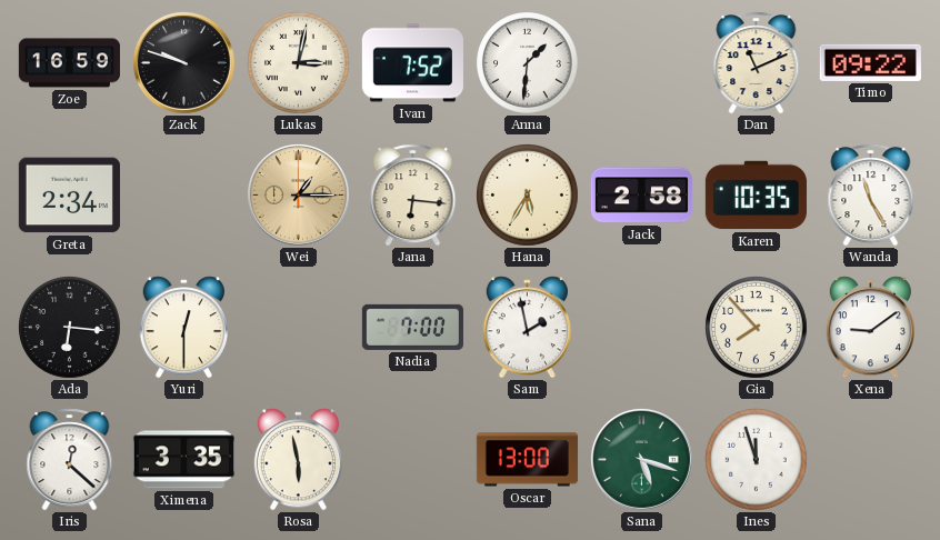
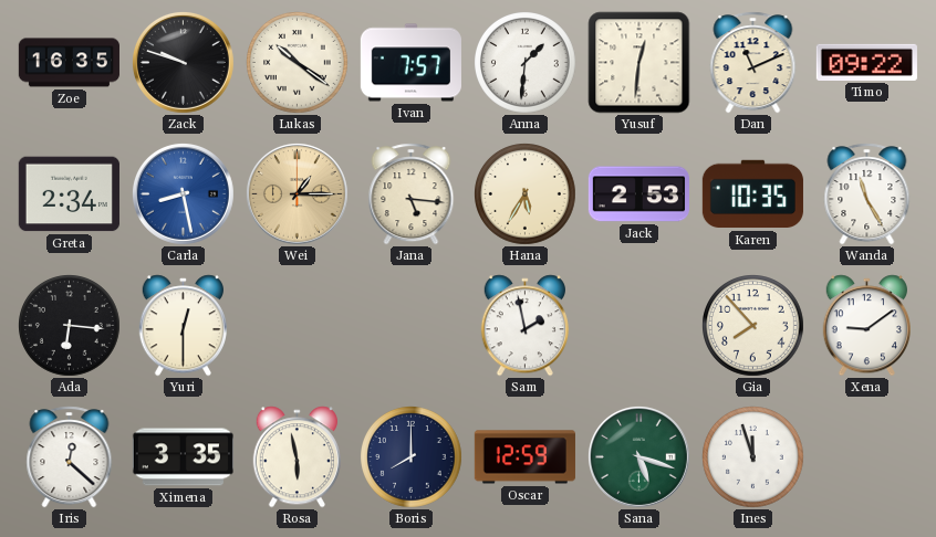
Zoe: 16:59 -> 16:35 (69, 63)
Lukas: 3:02 -> 10:21 (298, 63)
Ivan: 7:52 -> 7:57 (410, 63)
Yusuf: none -> 12:31 (639, 63)
Carla: none -> 8:28 (183, 193)
Jana: 6:16 -> 5:16 (412, 194)
Jack: 2:58 -> 2:53 (638, 194)
Nadia: 7:00 -> none (412, 327)
Boris: none -> 8:00 (412, 457)
Oscar: 13:00 -> 12:59 (524, 457)
